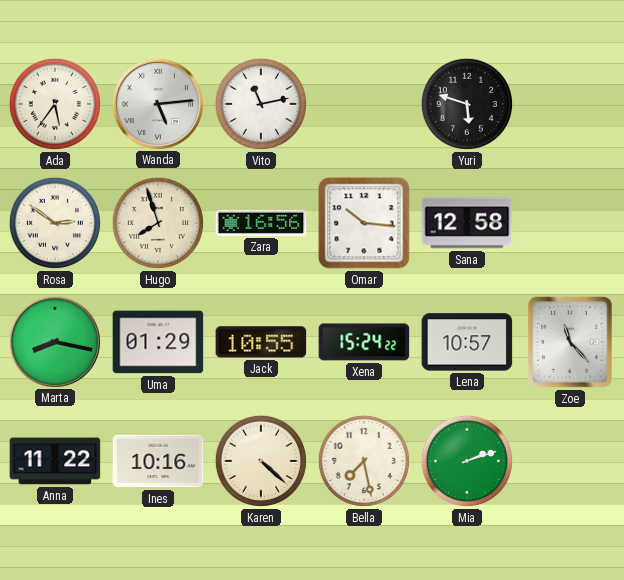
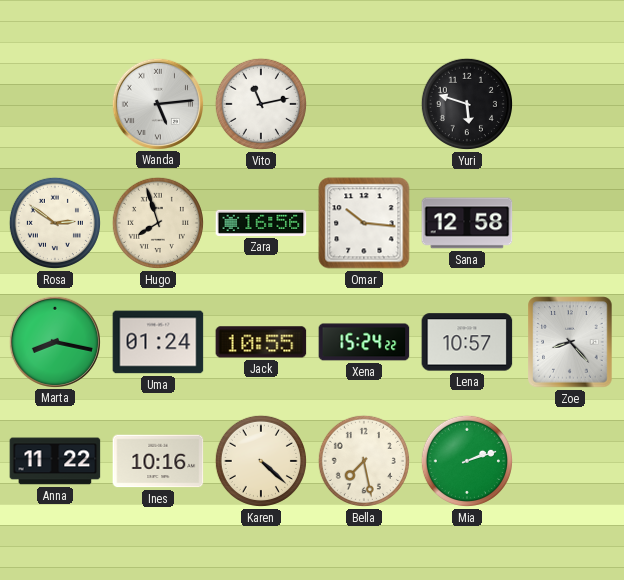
Ada: 5:36 -> none (55, 104)
Uma: 01:29 -> 01:24 (158, 342)
Zoe: 11:23 -> 8:23 (570, 342)
